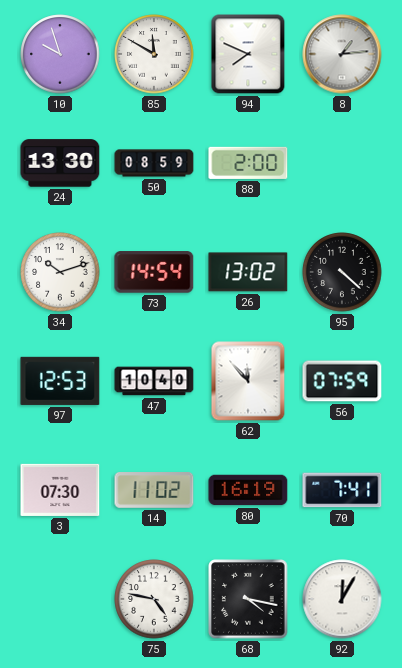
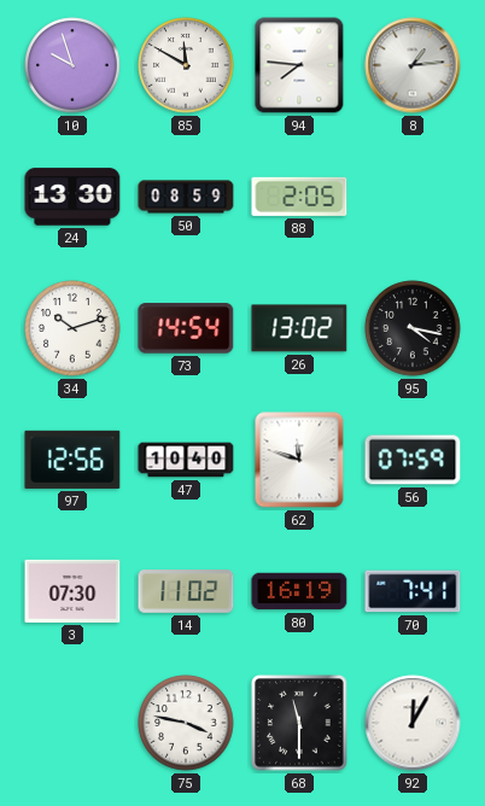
94: 7:49 -> 7:46 (299, 65)
88: 2:00 -> 2:05 (299, 197)
95: 4:22 -> 4:17 (413, 328)
97: 12:53 -> 12:56 (72, 460)
62: 11:53 -> 11:48 (299, 460)
75: 4:47 -> 3:47 (186, 723)
68: 4:17 -> 11:30 (299, 723)
